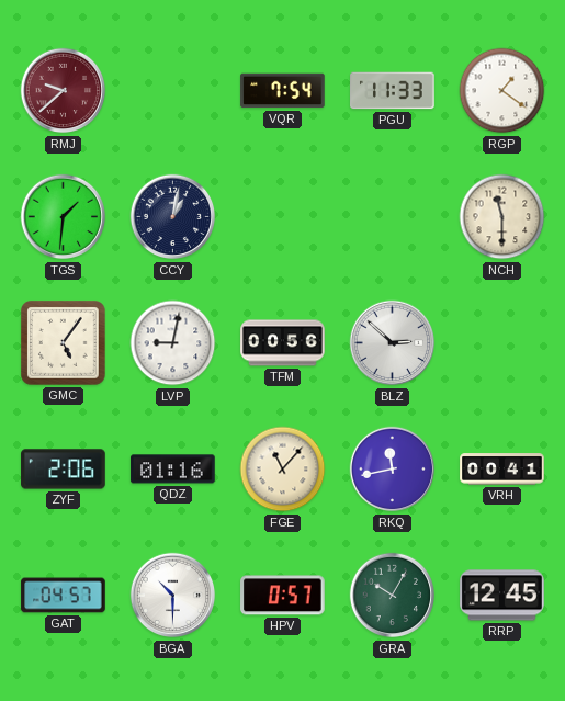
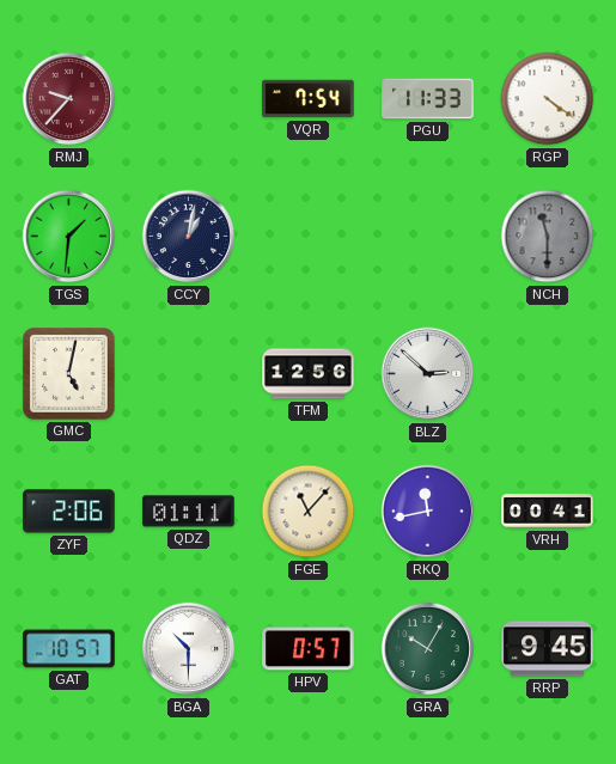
RMJ: 9:38 -> 9:37 (69, 99)
RGP: 1:21 -> 4:21 (548, 99)
NCH dial: cream -> grey (548, 237)
GMC: 5:06 -> 5:02 (69, 374)
LVP: 9:02 -> none (173, 343)
TFM: 00:56 -> 12:56 (309, 374)
QDZ: 01:16 -> 01:11 (189, 512)
GAT: 04:57 -> 10:57 (69, 649)
RRP: 12:45 -> 9:45 (548, 649)
